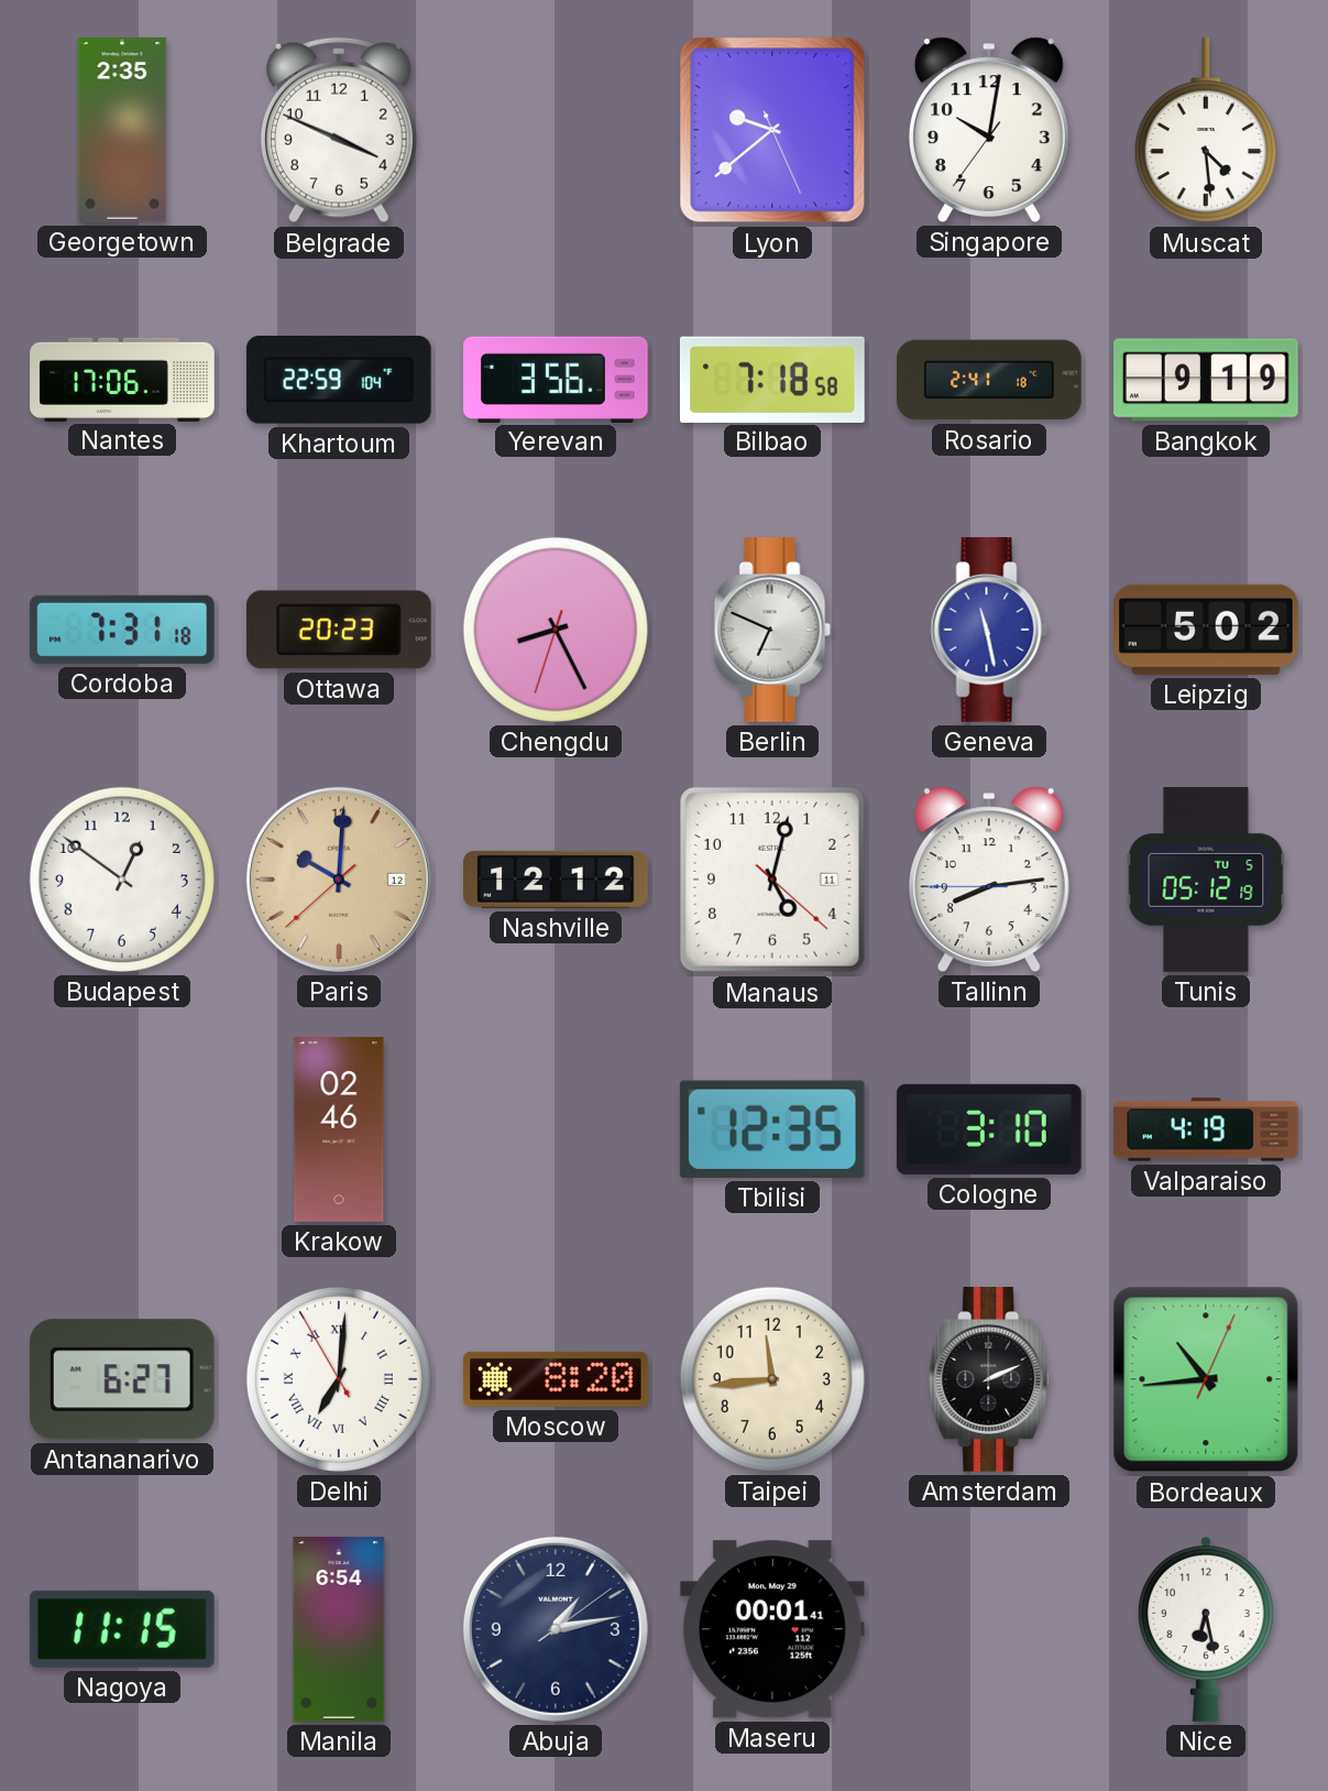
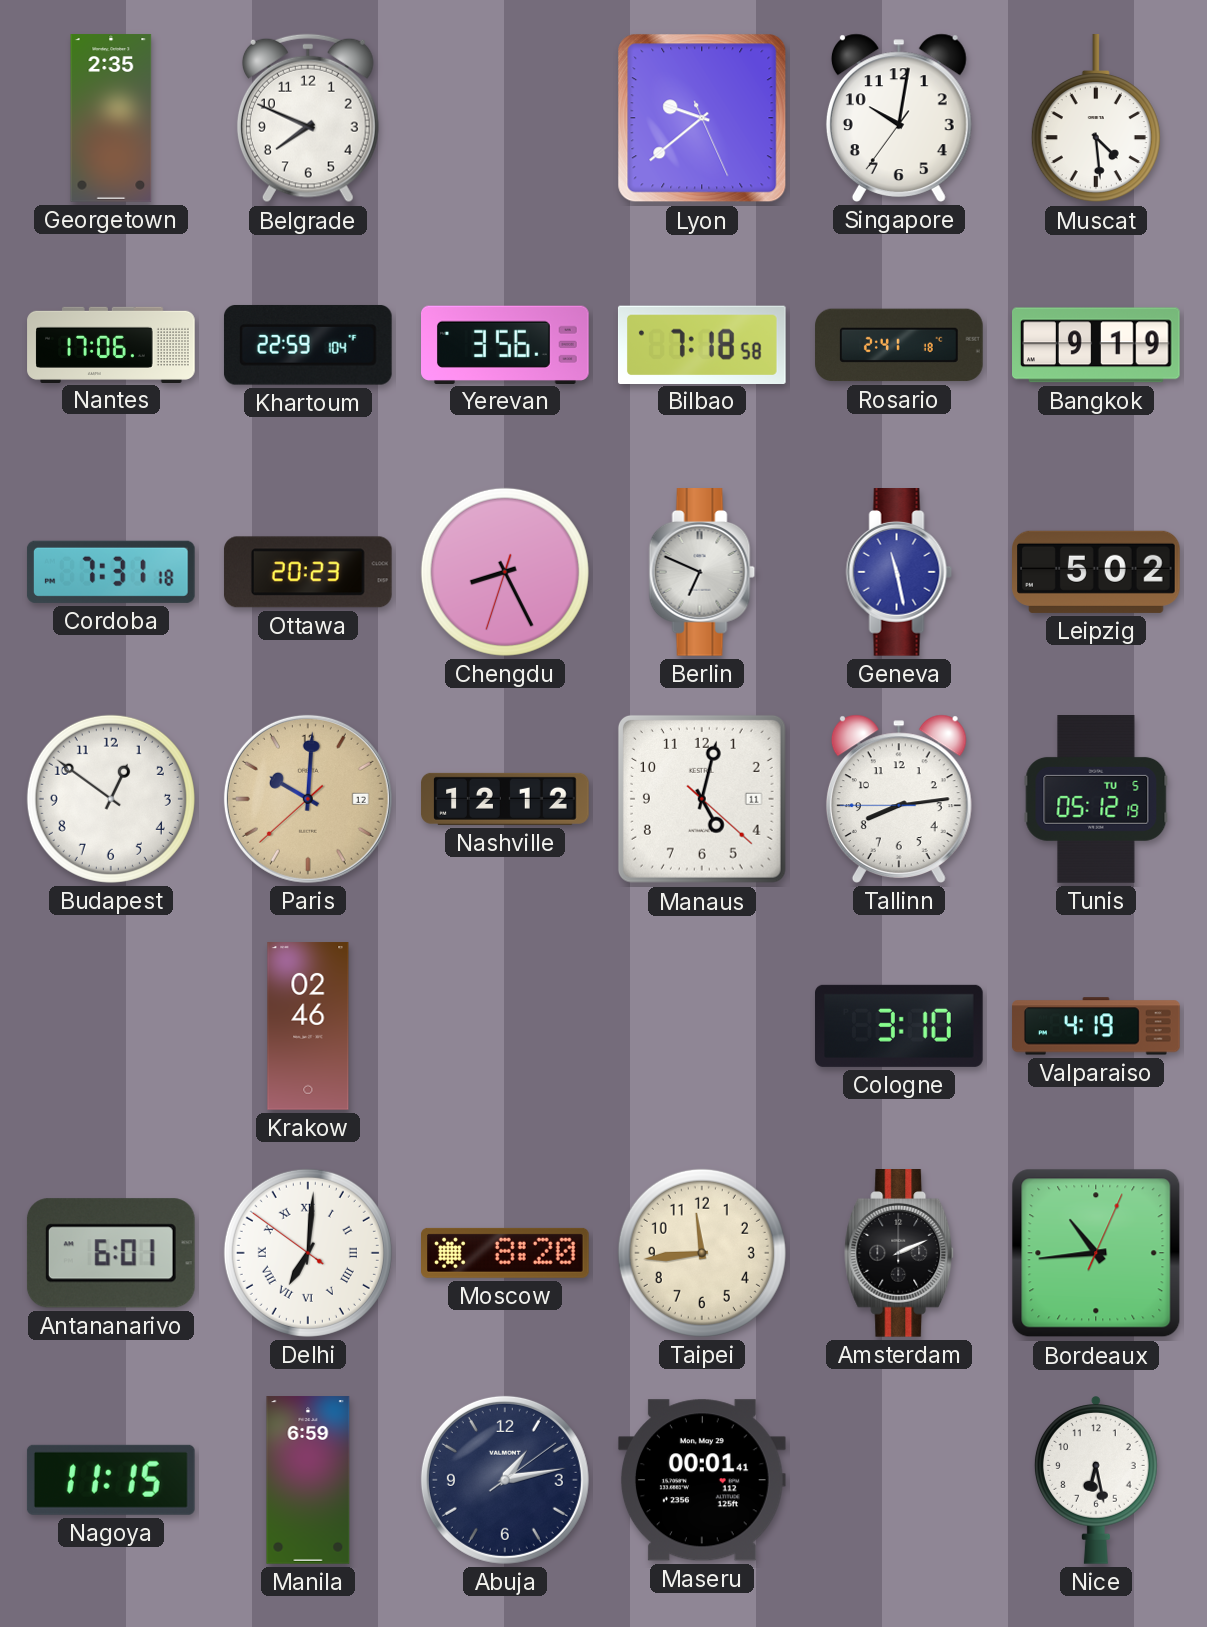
Belgrade: 3:49 -> 7:49 (308, 118)
Tbilisi: 12:35 -> none (772, 1129)
Antananarivo: 6:27 -> 6:01 (111, 1253)
Delhi: 7:00:55 -> 7:00:51 (308, 1253)
Manila: 6:54 -> 6:59 (308, 1480)
